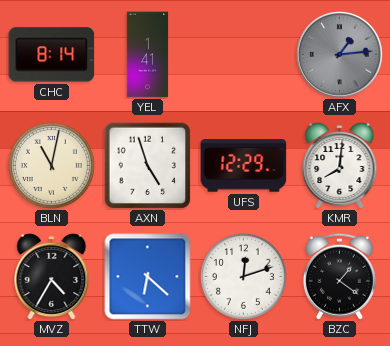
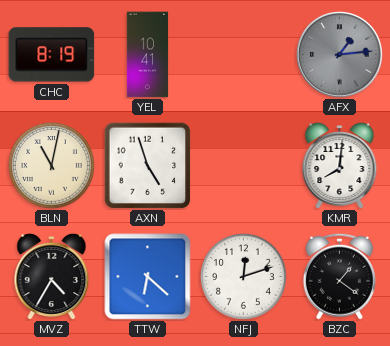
CHC: 8:14 -> 8:19 (52, 55)
YEL: 1:41 -> 10:41 (148, 55)
UFS: 12:29 -> none (244, 166)
